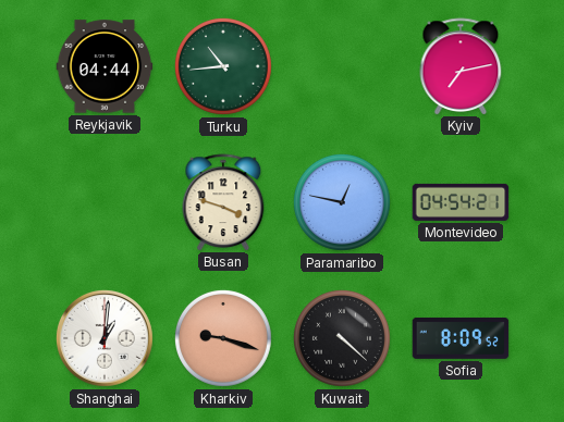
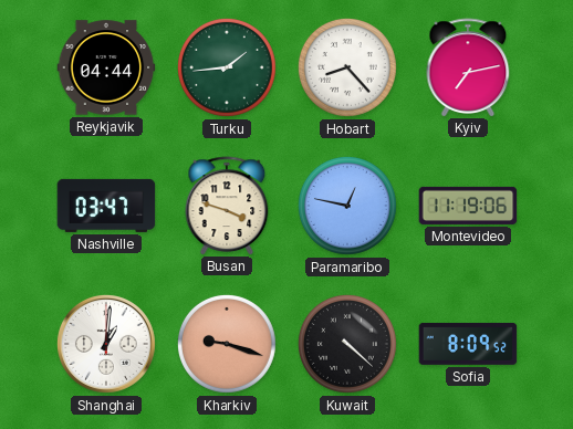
Turku: 10:44 -> 1:44 (227, 67)
Hobart: none -> 8:23 (347, 67)
Nashville: none -> 03:47 (106, 206)
Montevideo: 04:54 -> 11:19 (468, 206)
